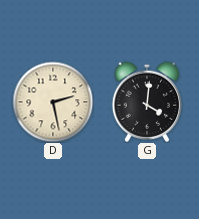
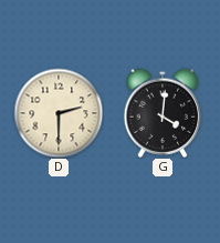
D: 2:28 -> 2:30 (59, 113)
